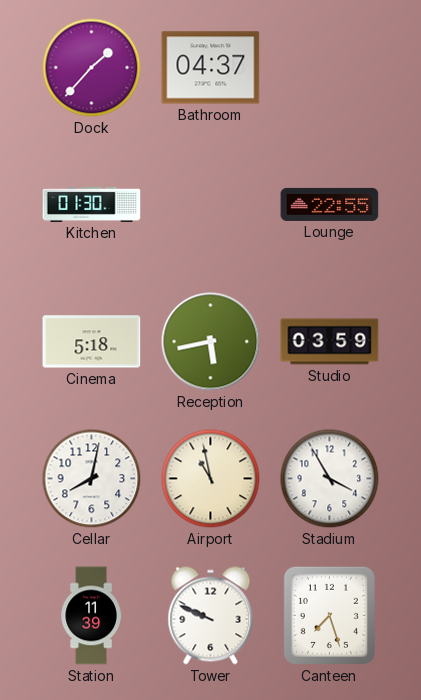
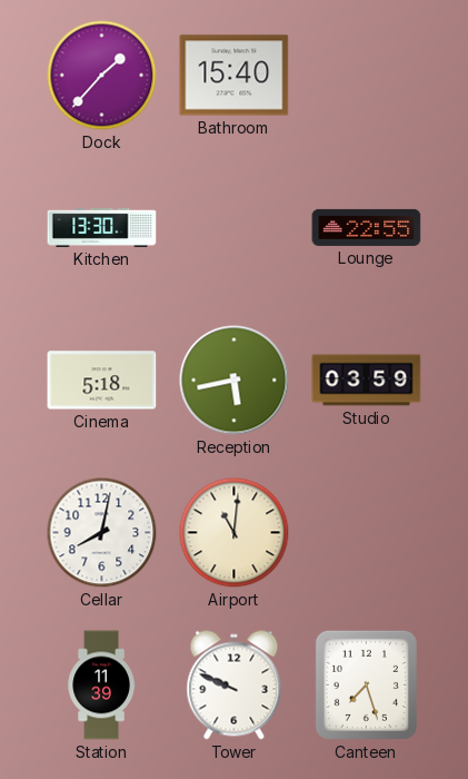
Bathroom: 04:37 -> 15:40 (235, 76)
Kitchen: 01:30 -> 13:30 (102, 227)
Airport: 10:58 -> 11:01 (235, 533)
Stadium: 3:55 -> none (330, 479)
